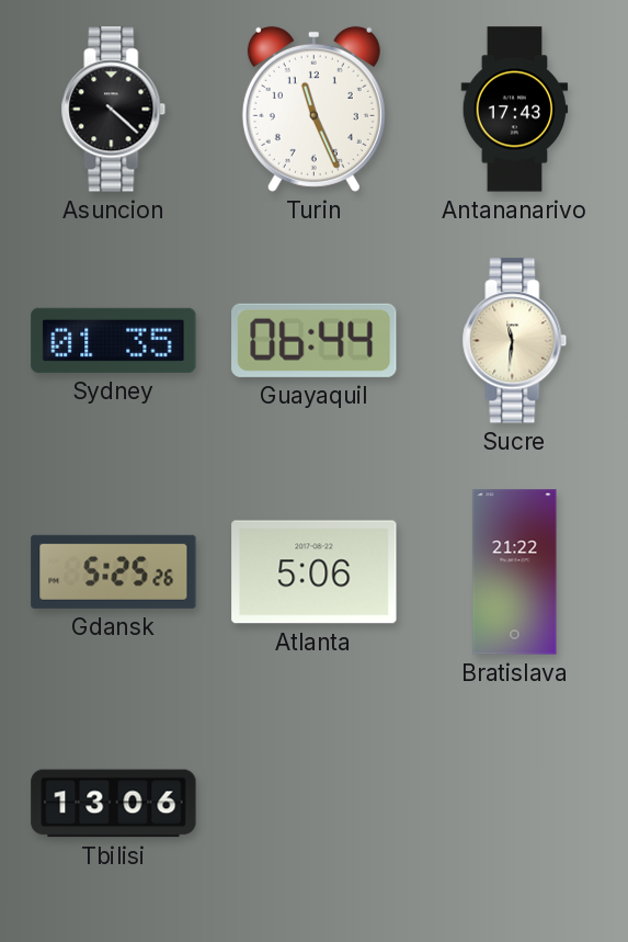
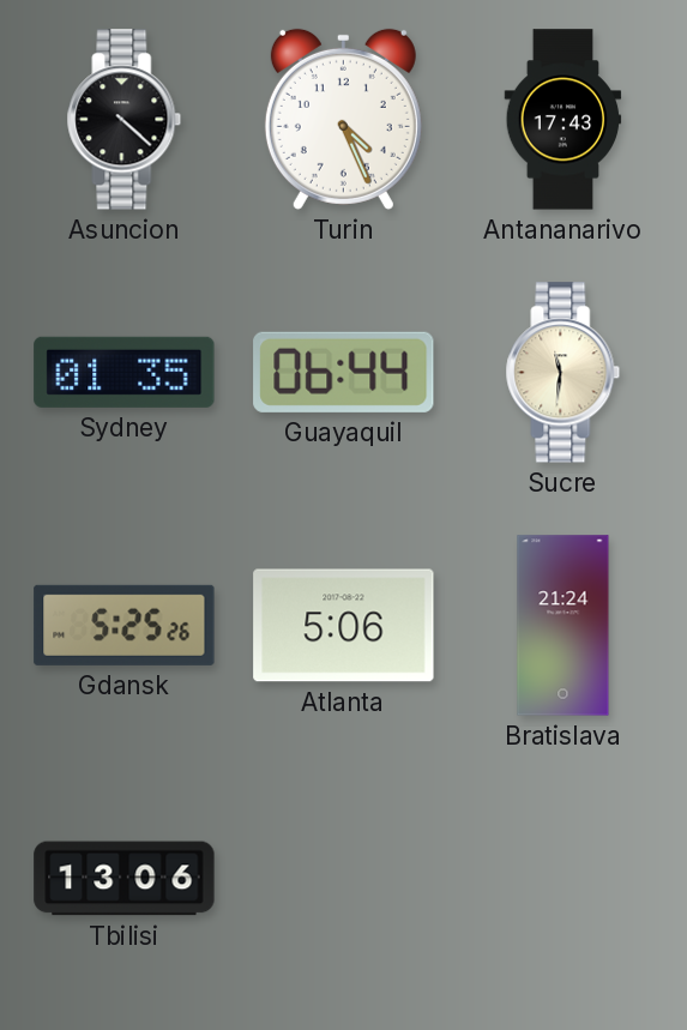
Turin: 11:26 -> 4:26 (343, 119)
Bratislava: 21:22 -> 21:24 (564, 626)
